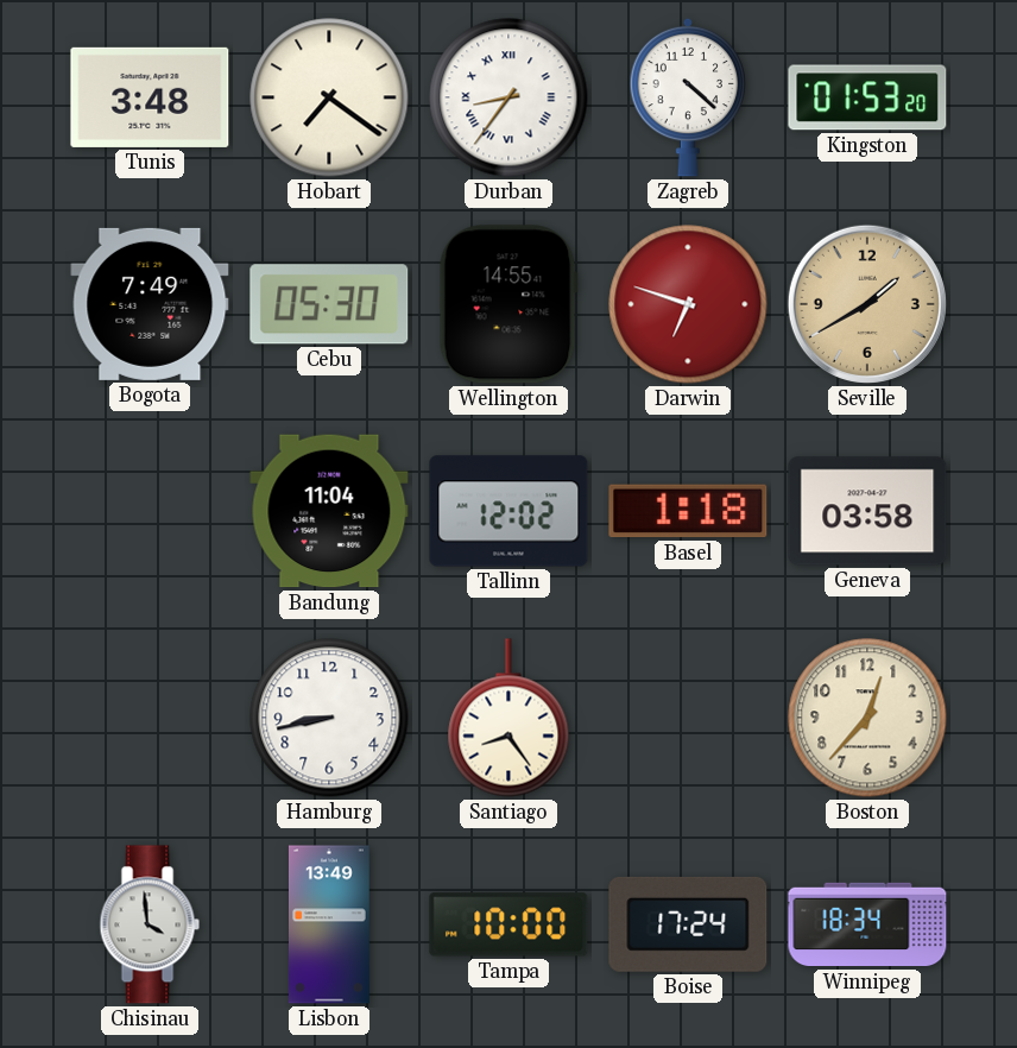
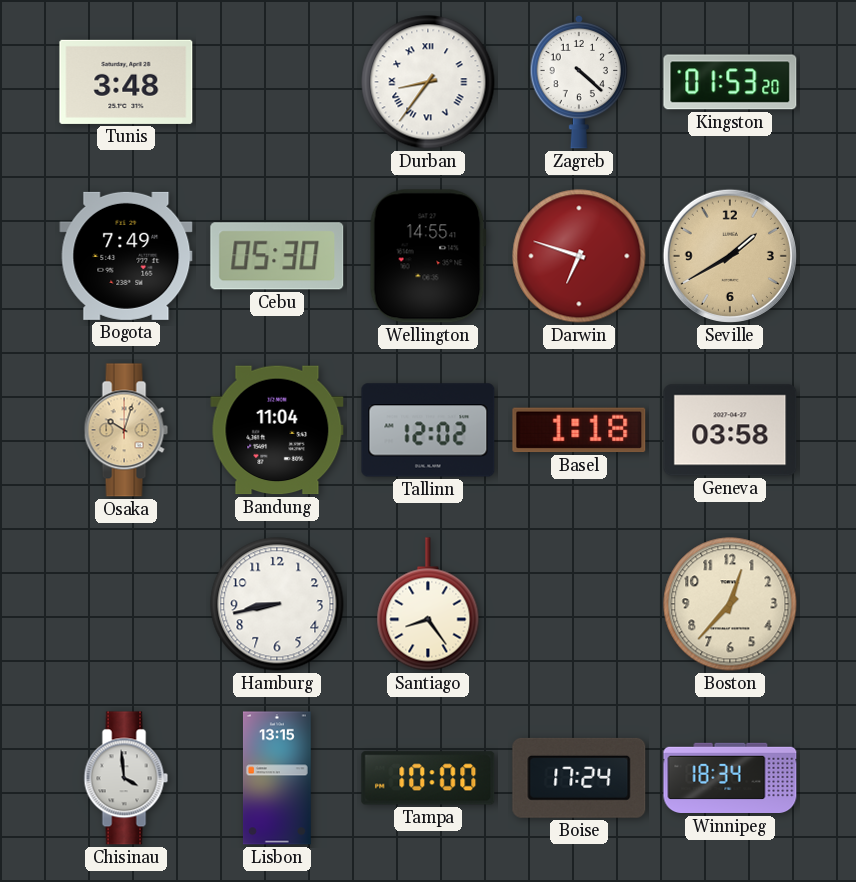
Hobart: 7:21 -> none (329, 97)
Osaka: none -> 10:03 (126, 430)
Lisbon: 13:49 -> 13:15 (277, 778)
